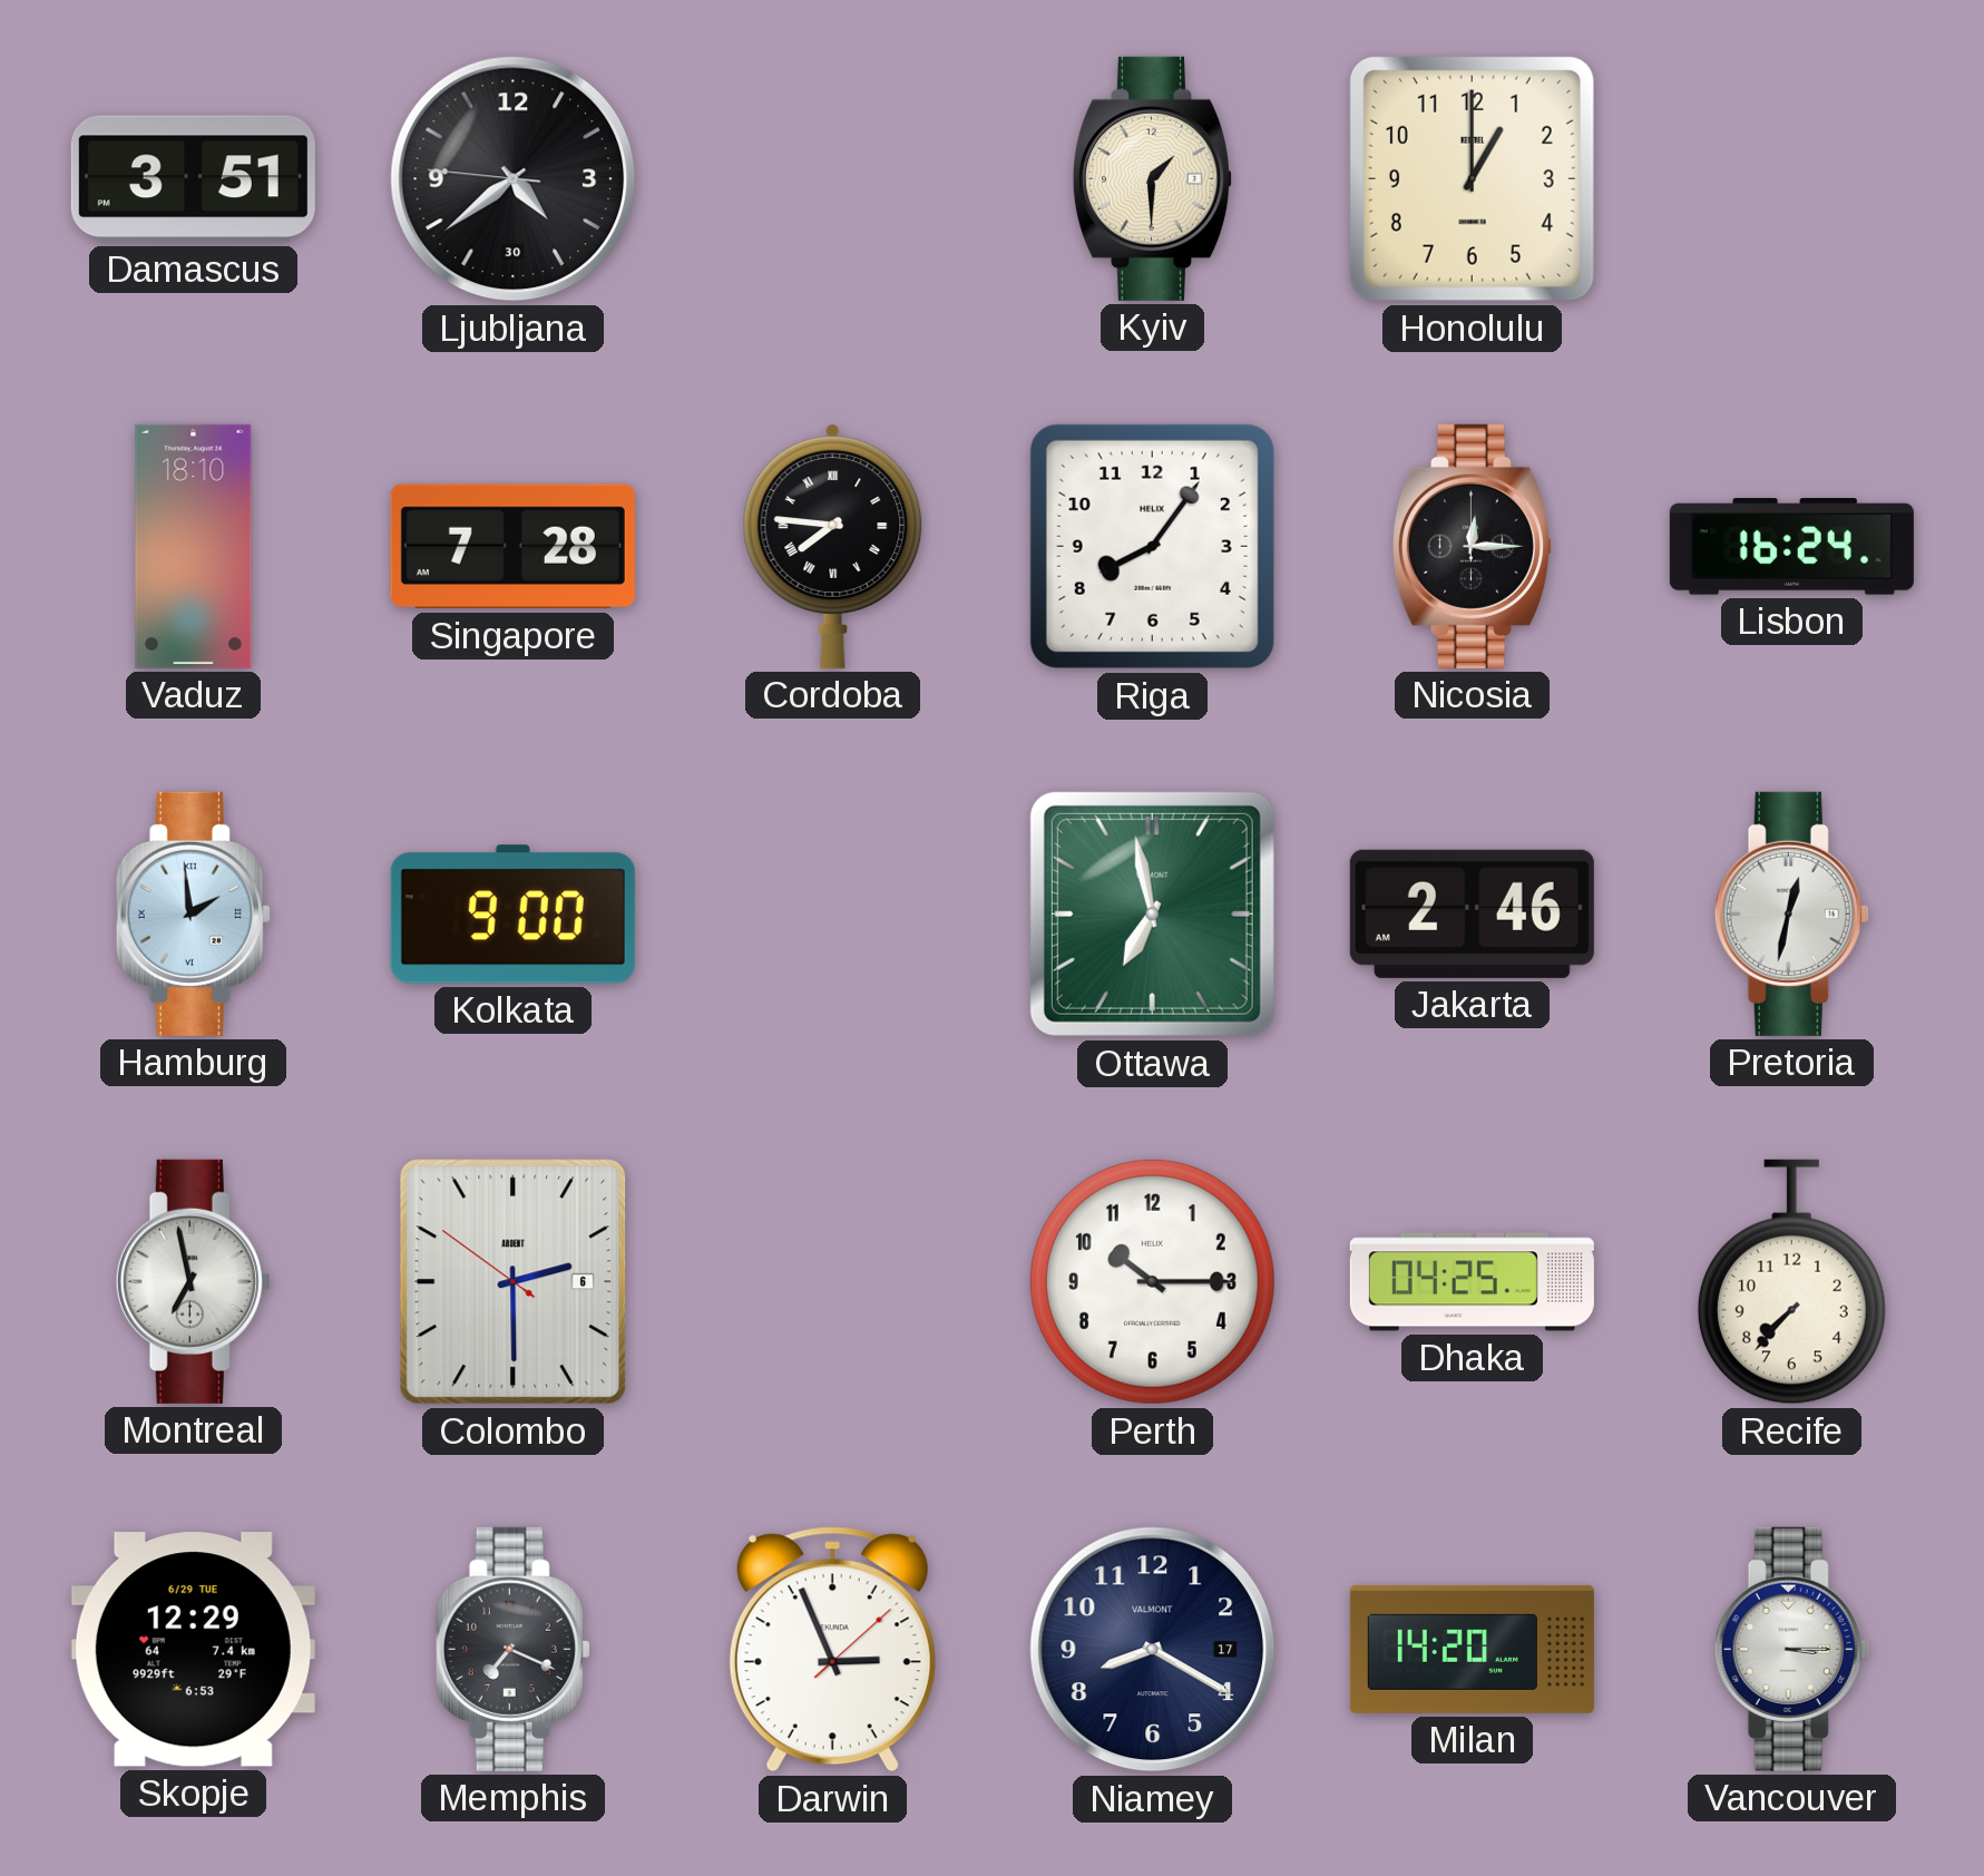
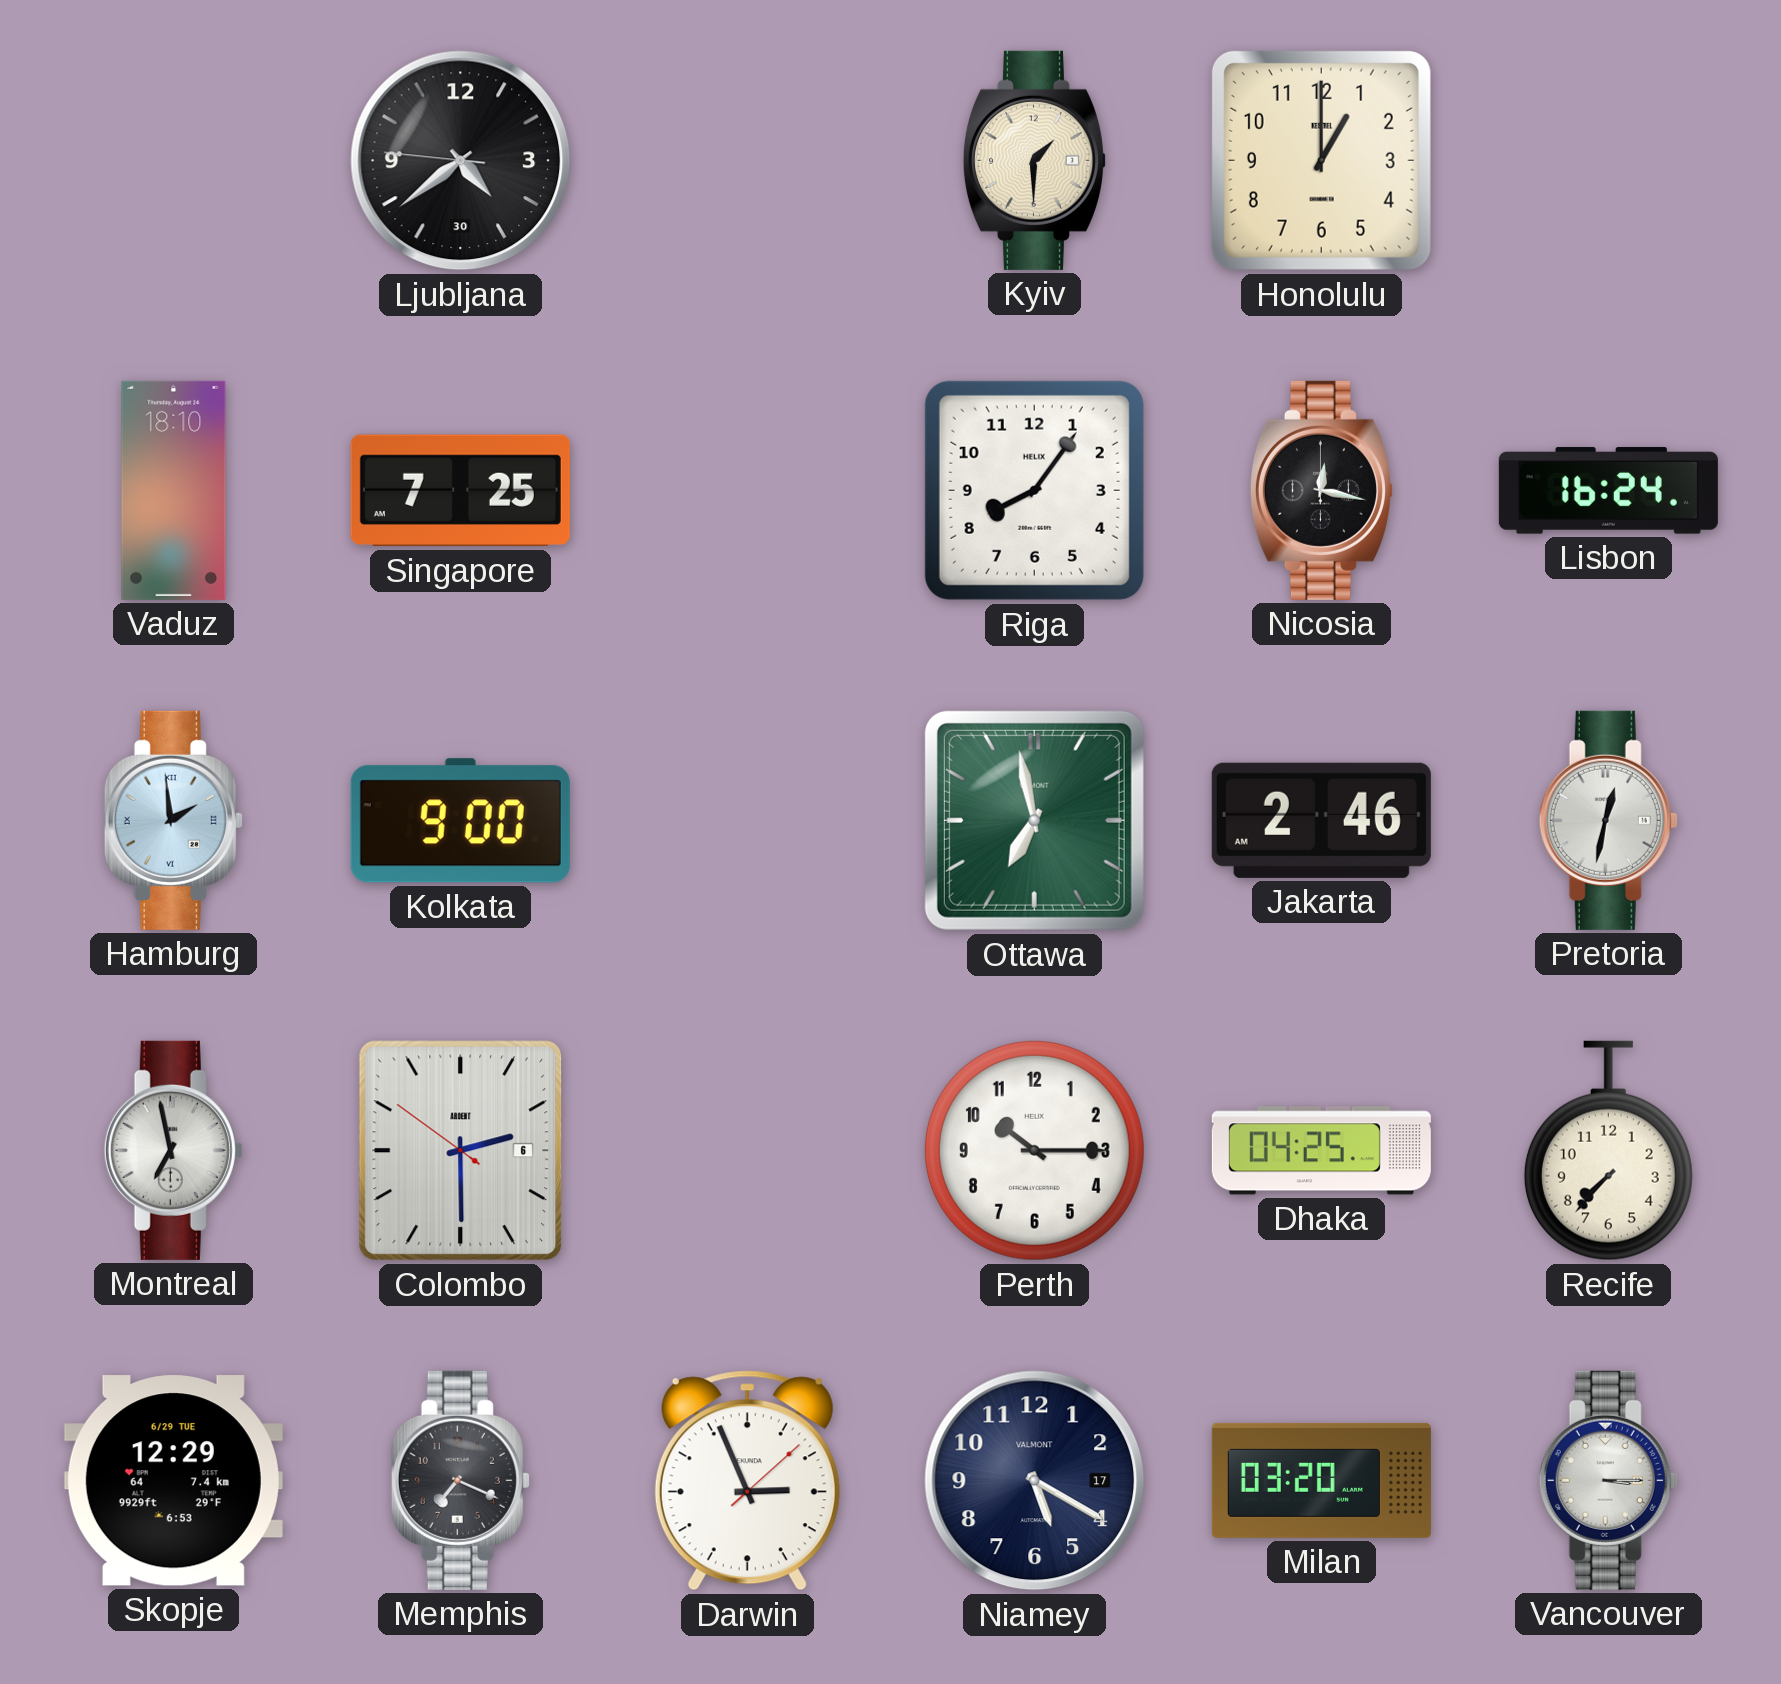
Damascus: 3:51 -> none (193, 179)
Singapore: 7:28 -> 7:25 (460, 491)
Cordoba: 7:46 -> none (833, 546)
Nicosia: 12:15 -> 12:17 (1321, 490)
Niamey: 8:20 -> 5:20 (1035, 1481)
Milan: 14:20 -> 03:20 (1321, 1480)
